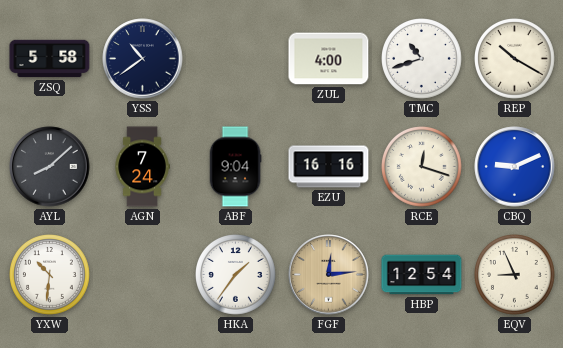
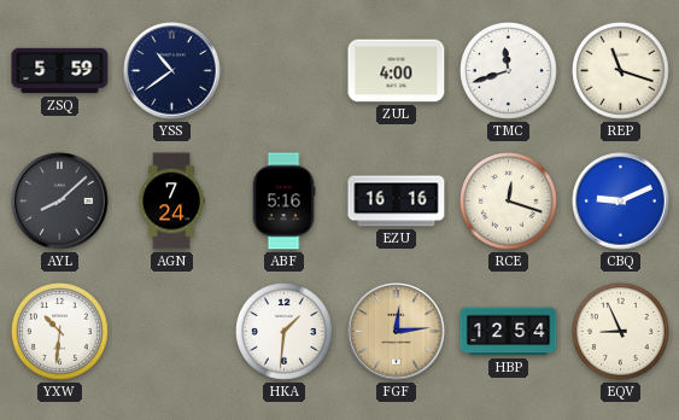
ZSQ: 5:58 -> 5:59 (60, 71)
TMC: 10:42 -> 11:42 (509, 71)
REP: 10:20 -> 11:18 (621, 71)
ABF: 9:04 -> 5:16 (283, 202)
HKA: 1:36 -> 1:31 (285, 332)
